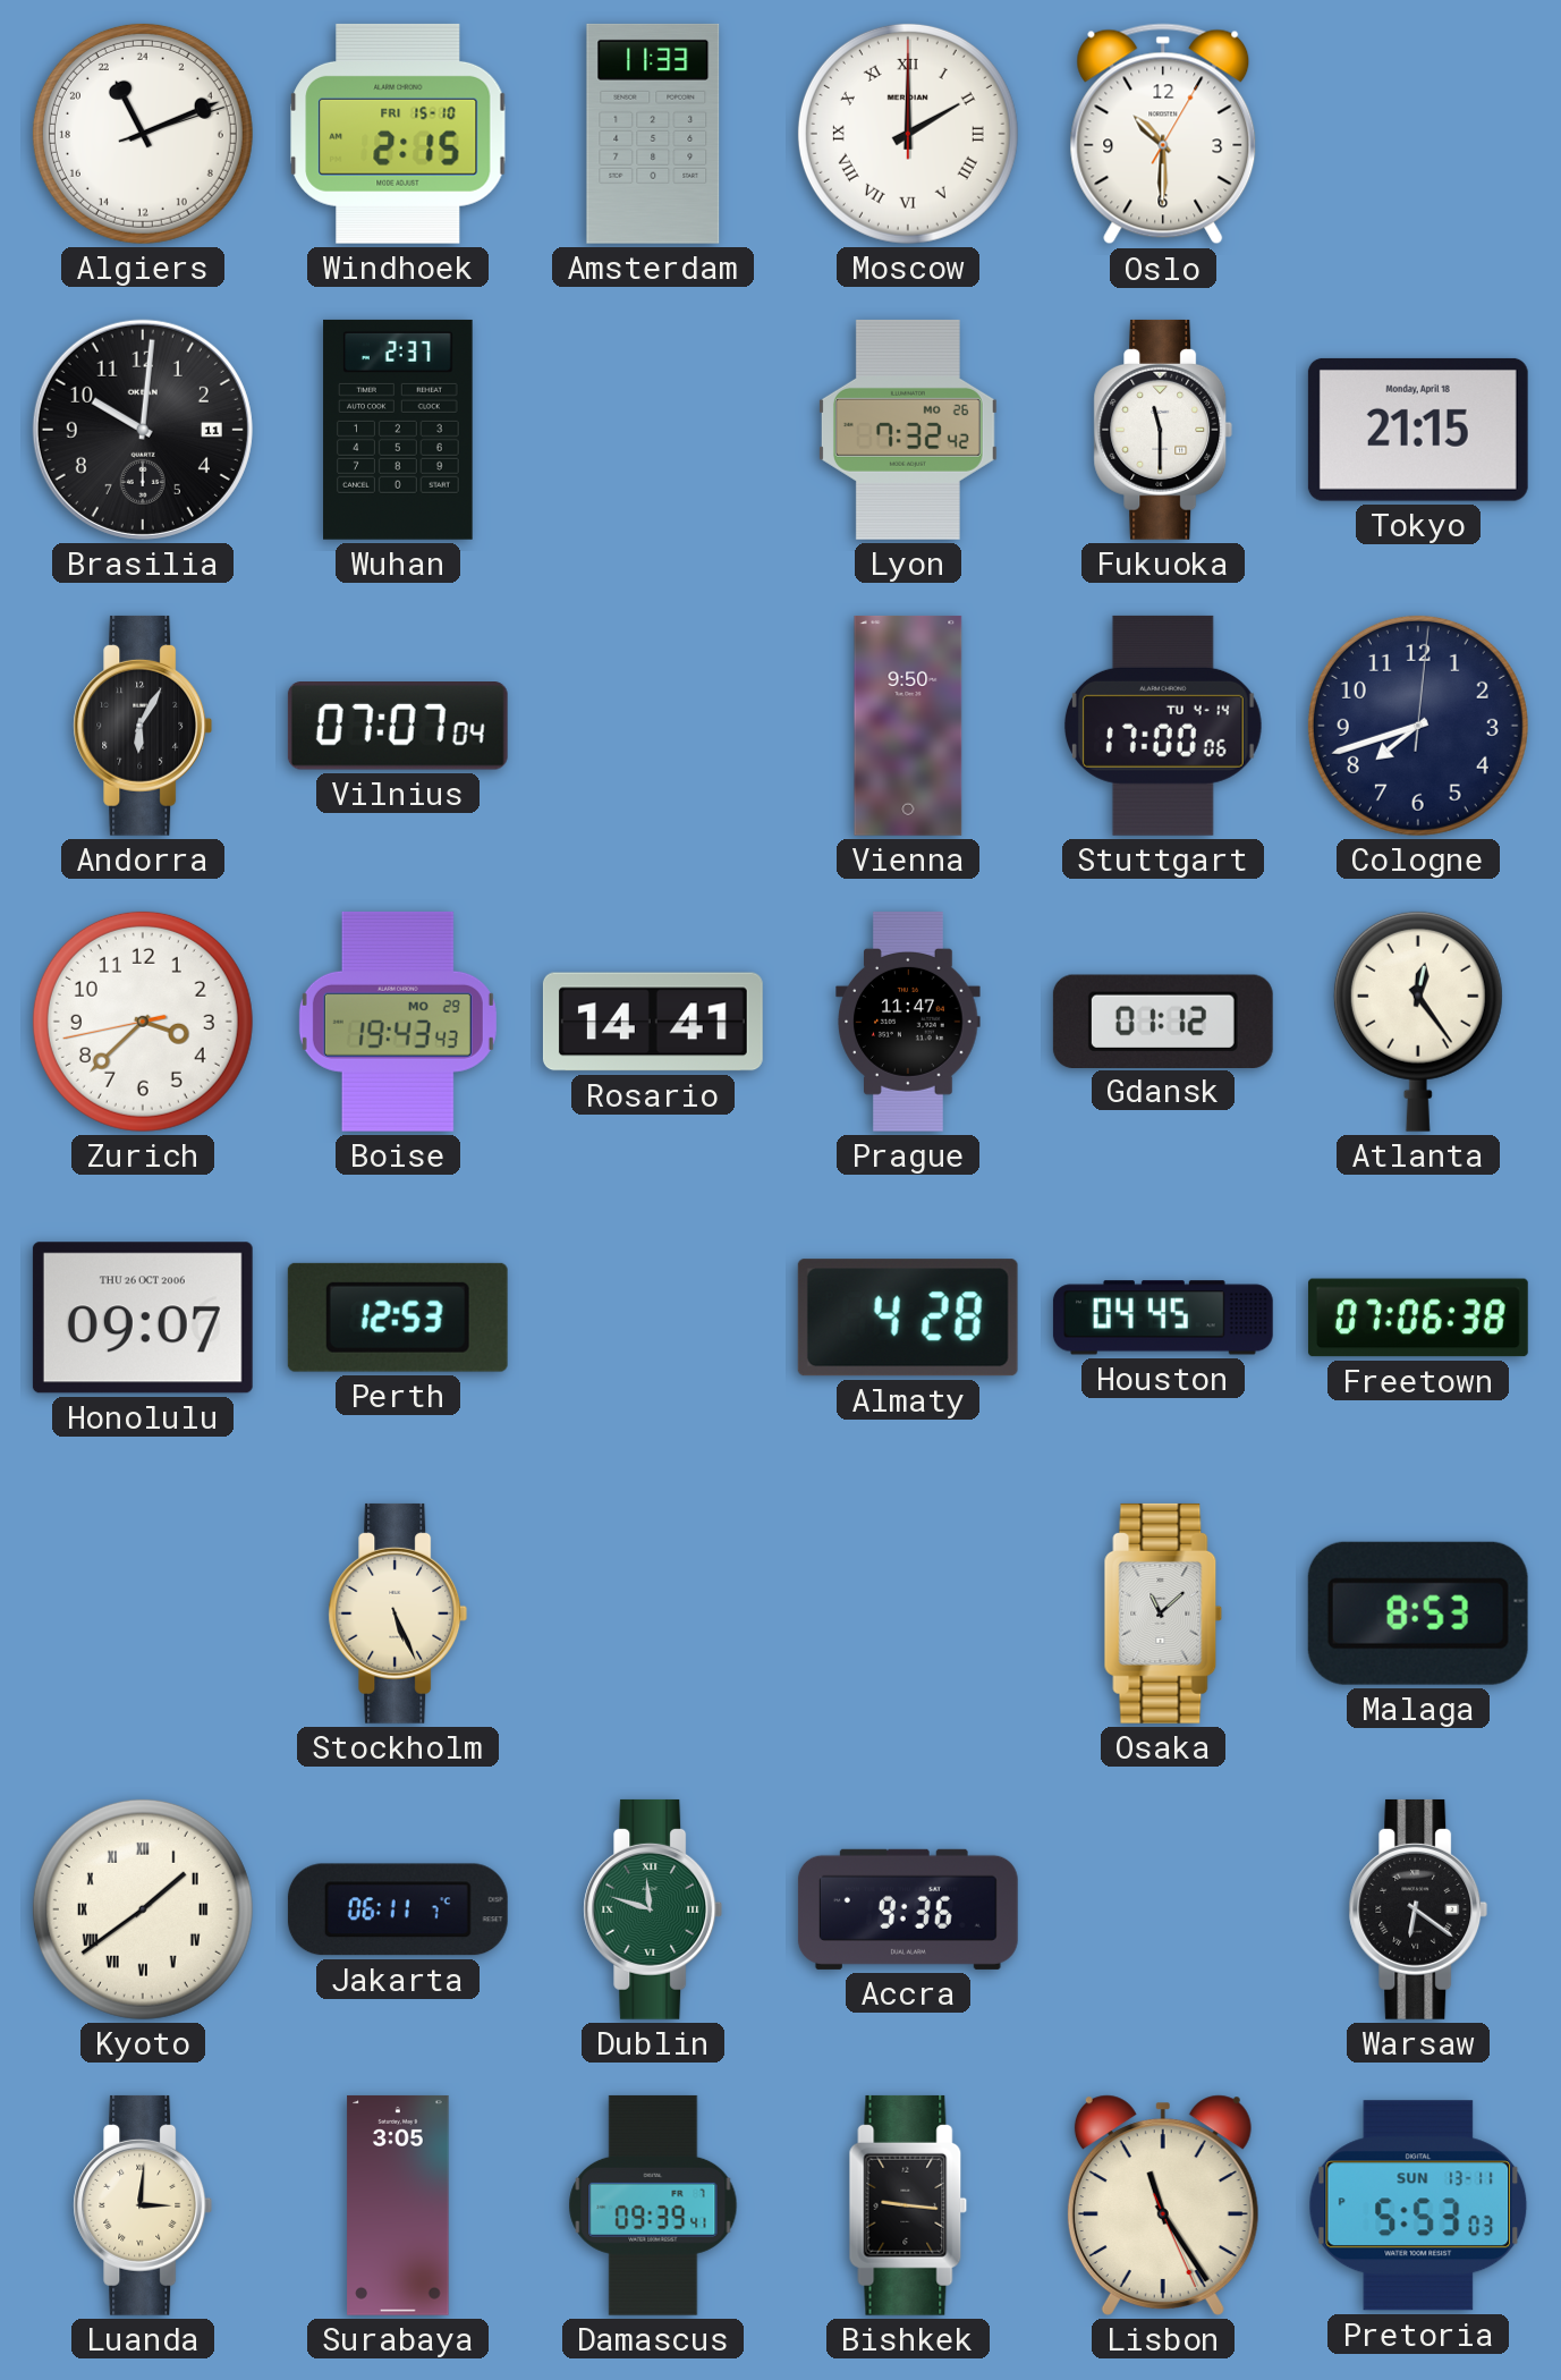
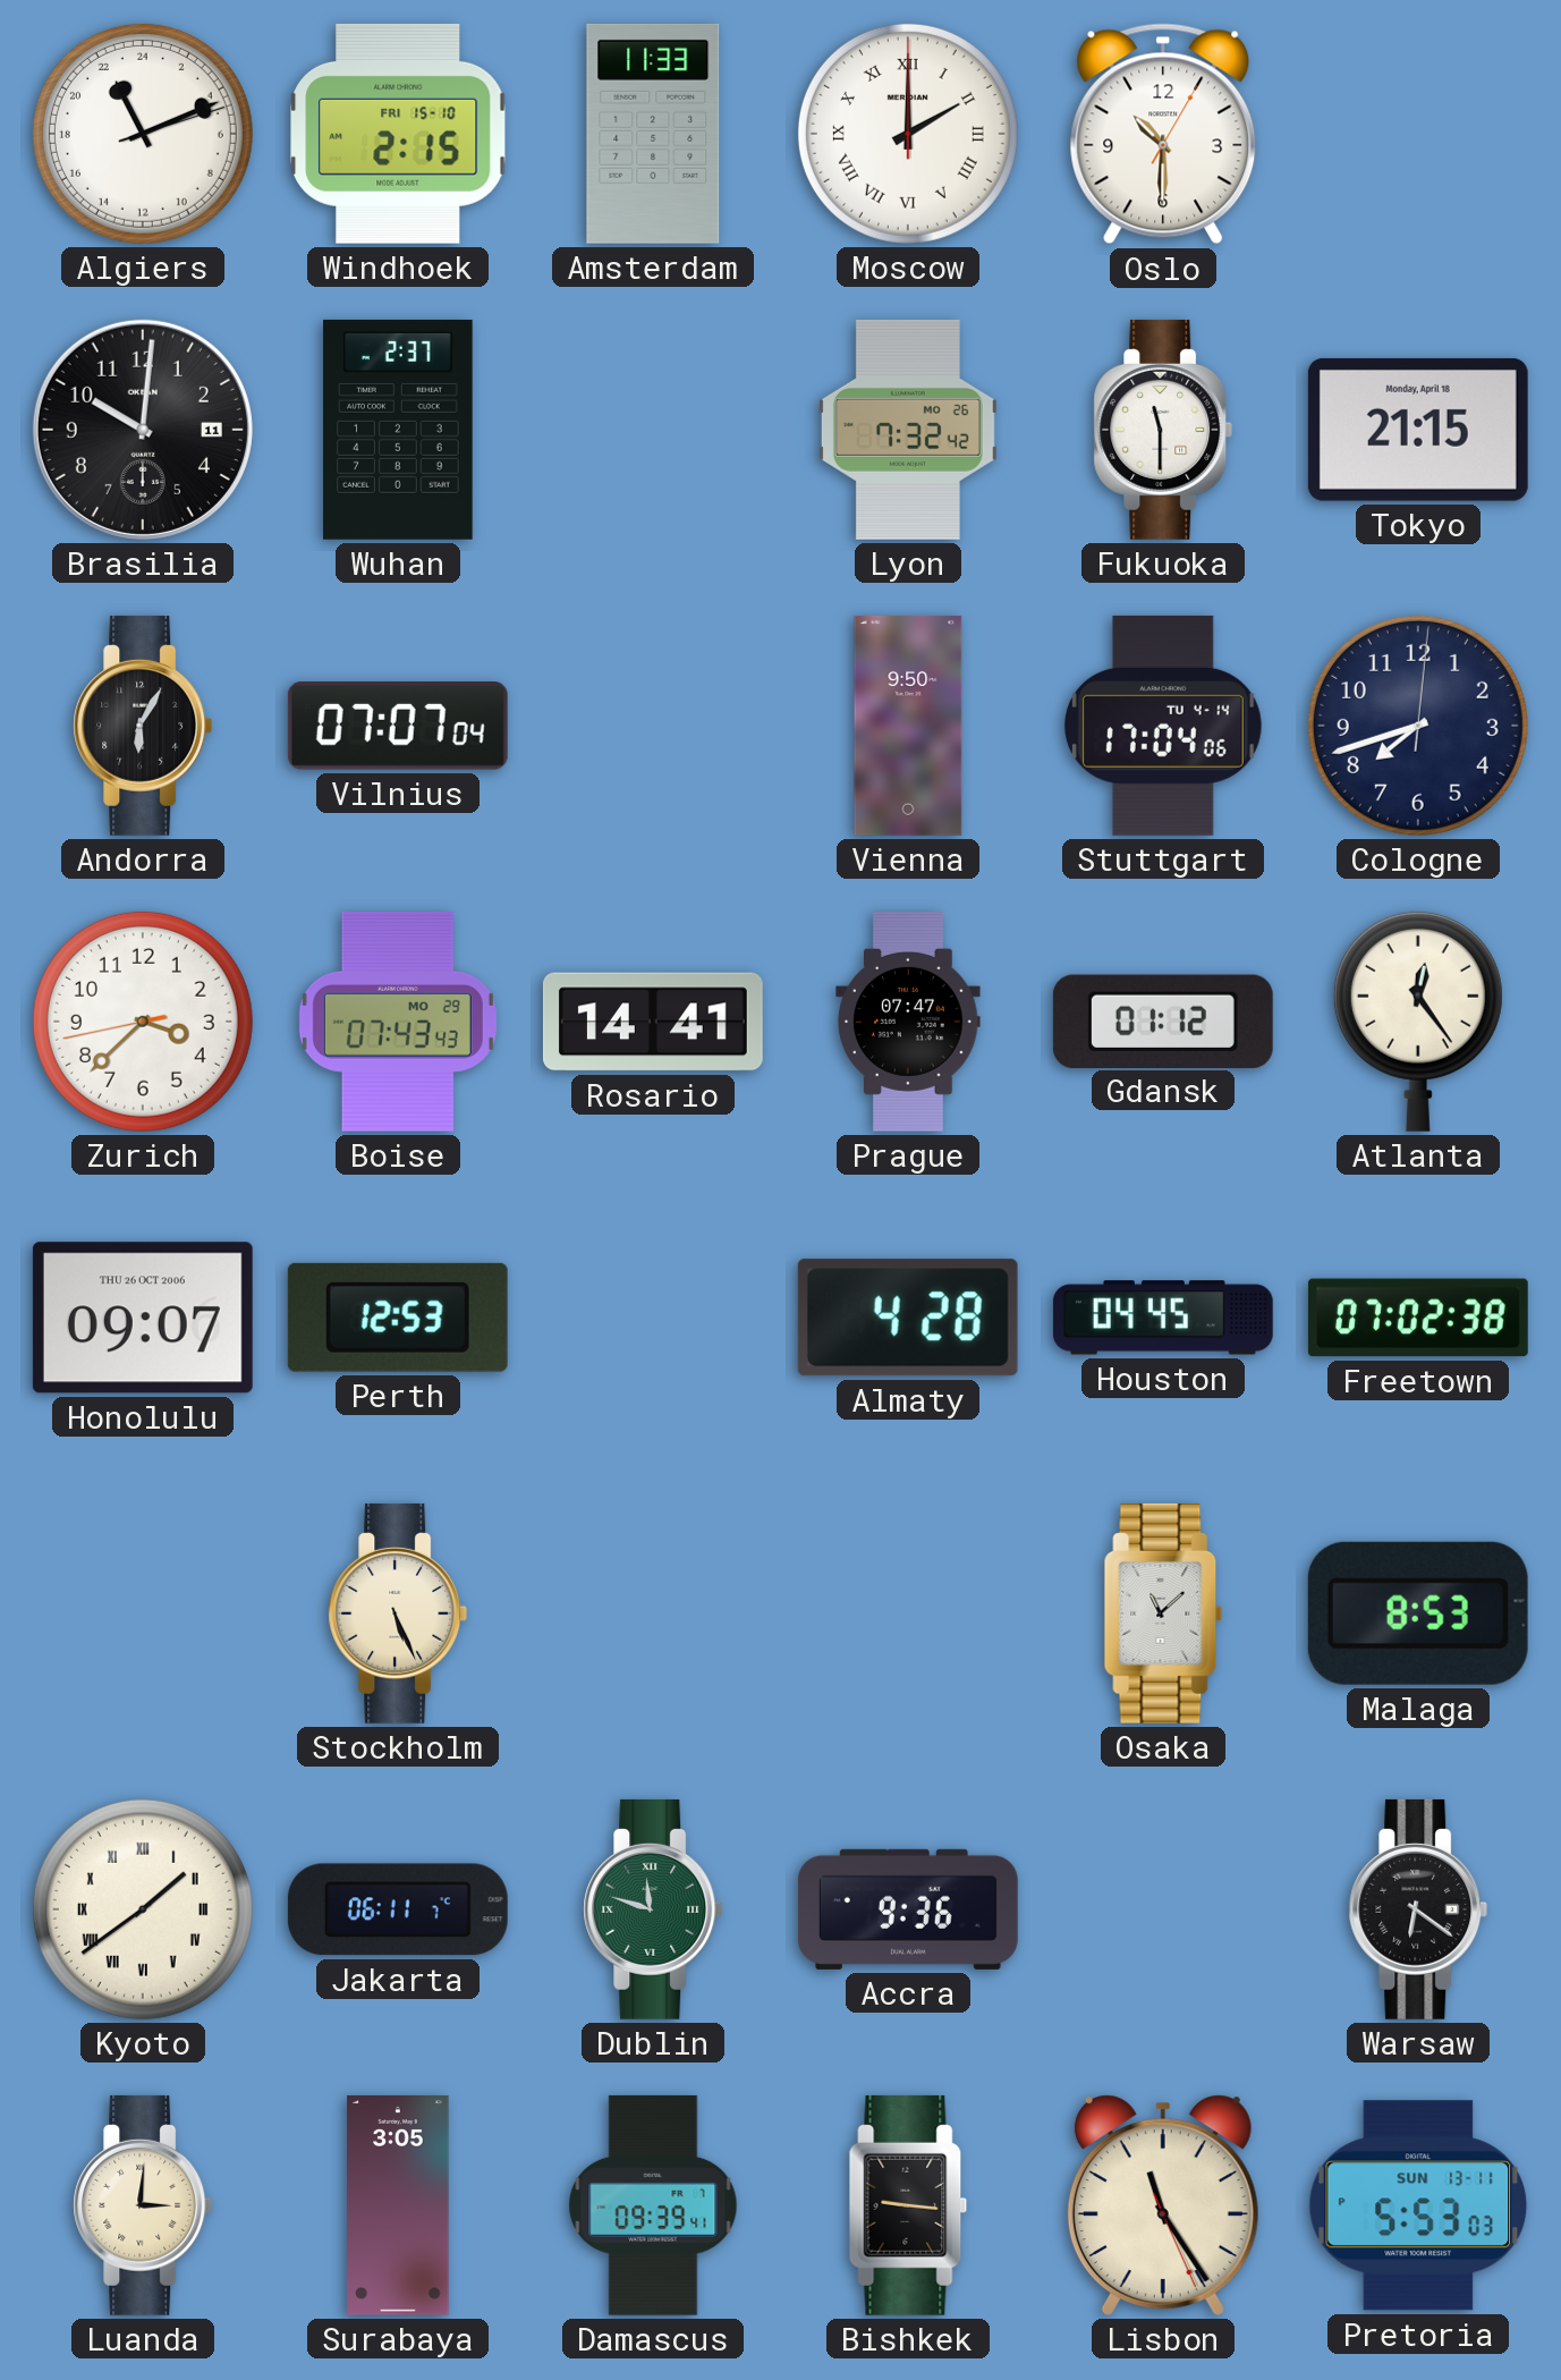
Stuttgart: 17:00 -> 17:04 (1163, 726)
Boise: 19:43 -> 07:43 (398, 1022)
Prague: 11:47 -> 07:47 (908, 1022)
Freetown: 07:06 -> 07:02 (1418, 1318)
